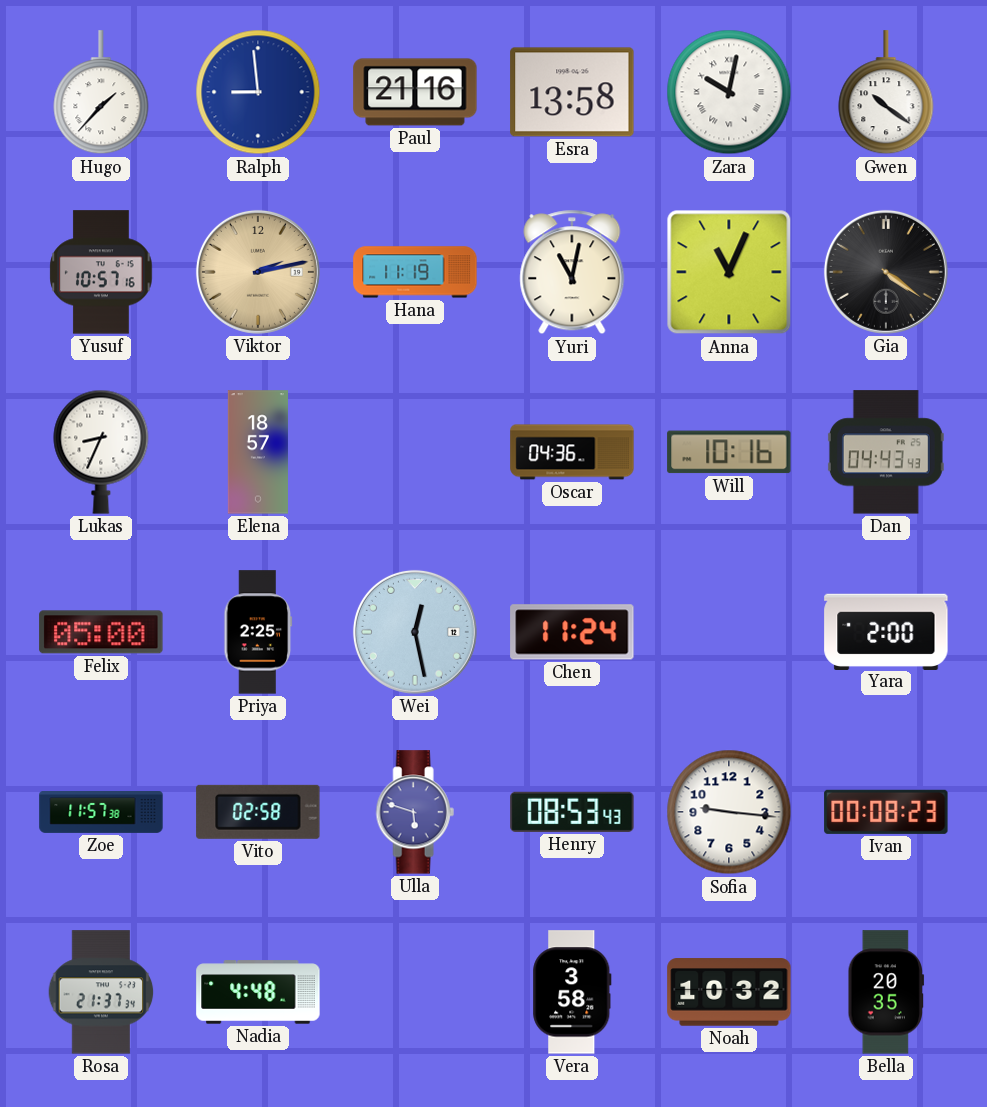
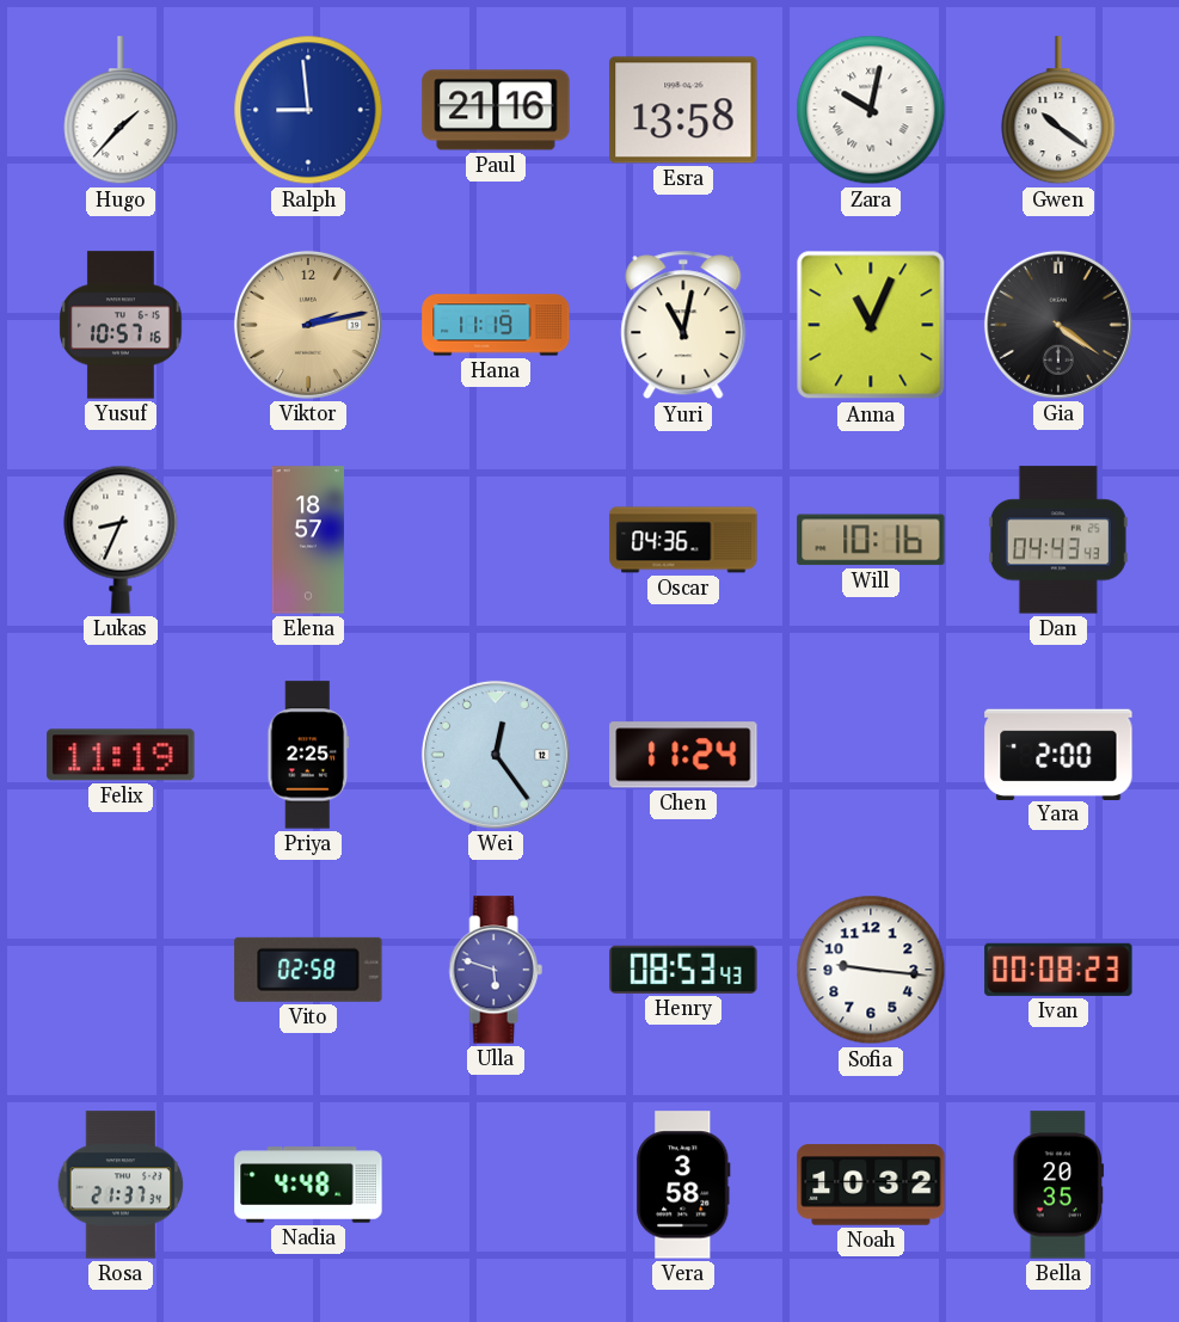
Felix: 05:00 -> 11:19 (121, 755)
Wei: 12:28 -> 12:24 (496, 755)
Zoe: 11:57 -> none (101, 813)
